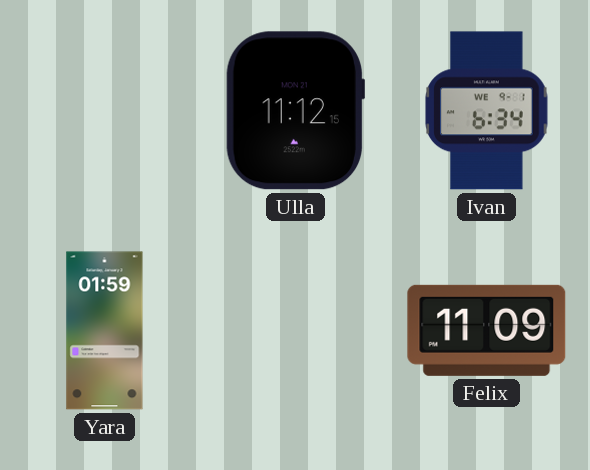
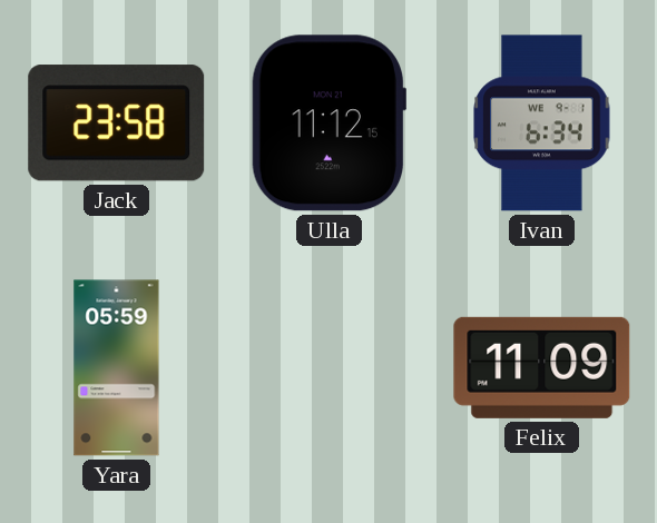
Jack: none -> 23:58 (117, 124)
Yara: 01:59 -> 05:59 (117, 368)
